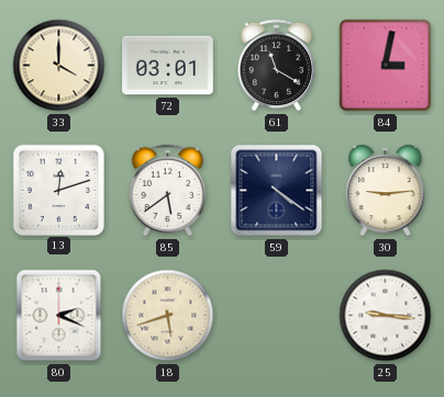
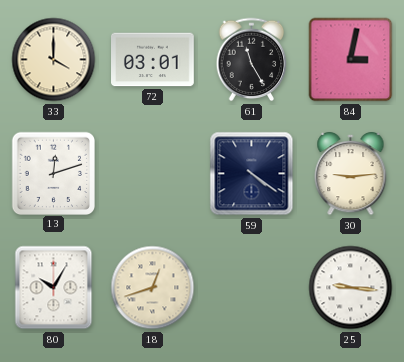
61: 11:20 -> 11:25 (252, 60)
85: 5:39 -> none (168, 191)
80: 2:19 -> 10:05 (54, 288)
18: 5:42 -> 12:42 (153, 288)
